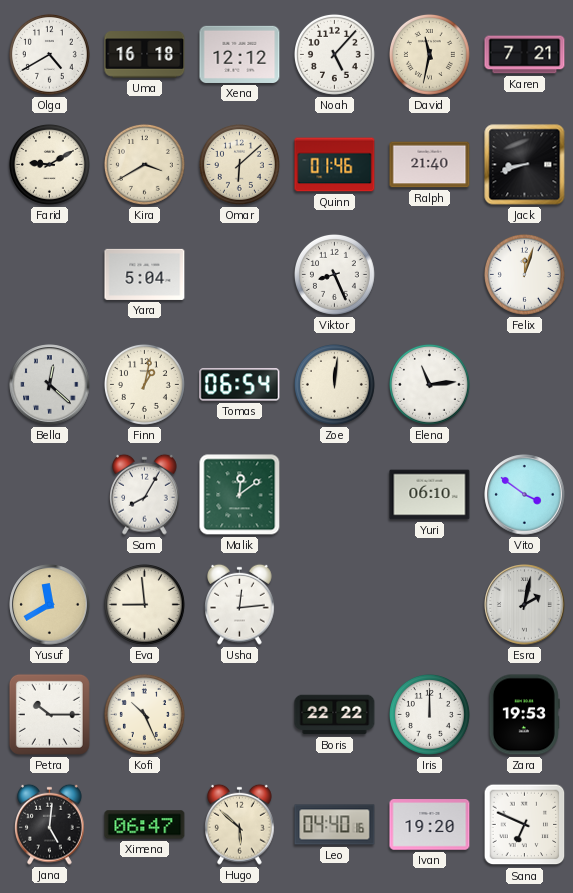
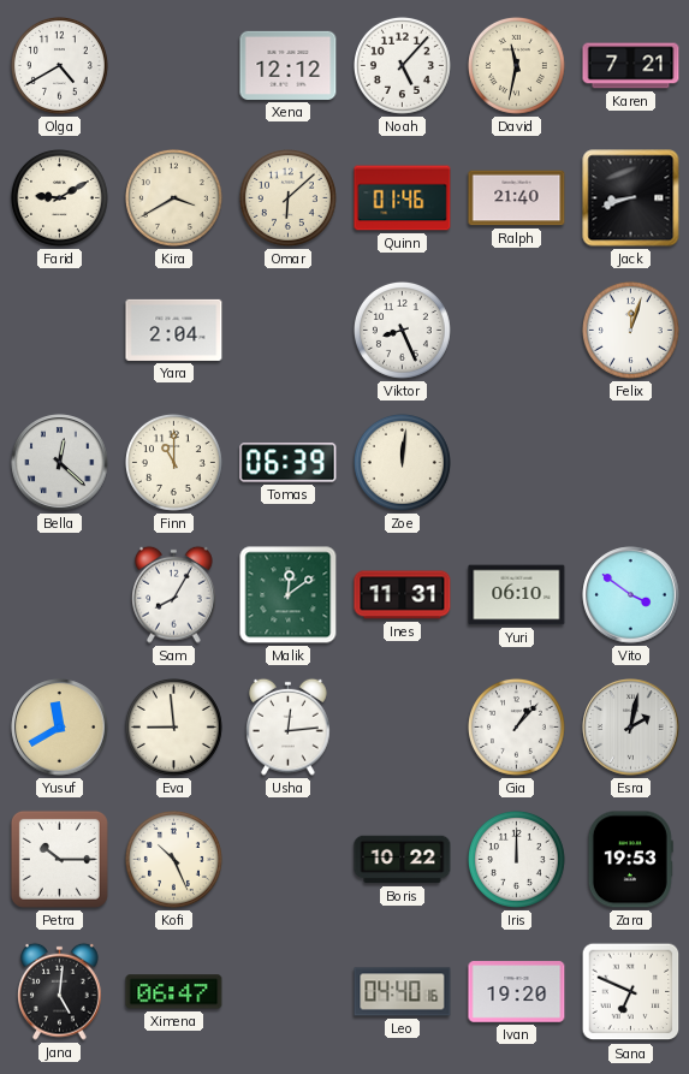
Uma: 16:18 -> none (145, 55)
Yara: 5:04 -> 2:04 (174, 330)
Finn: 1:02 -> 11:00 (173, 462)
Tomas: 06:54 -> 06:39 (289, 463)
Elena: 11:14 -> none (429, 384)
Ines: none -> 11:31 (403, 595)
Gia: none -> 1:07 (516, 726)
Boris: 22:22 -> 10:22 (403, 860)
Hugo: 5:52 -> none (240, 824)
